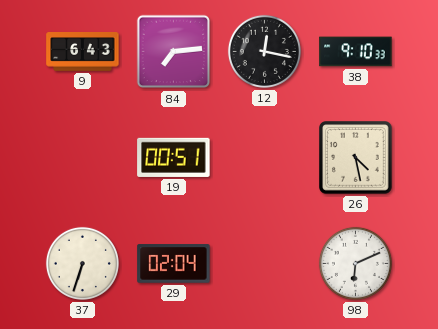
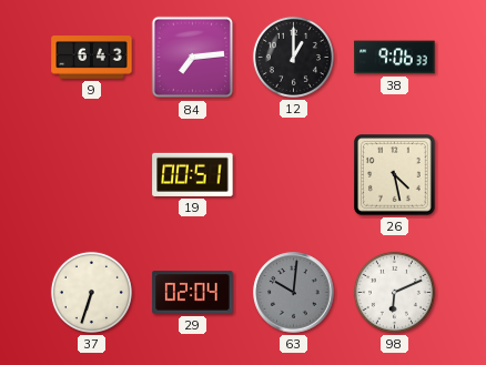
12: 12:17 -> 1:00 (293, 57)
38: 9:10 -> 9:06 (395, 58)
63: none -> 10:01 (294, 293)
